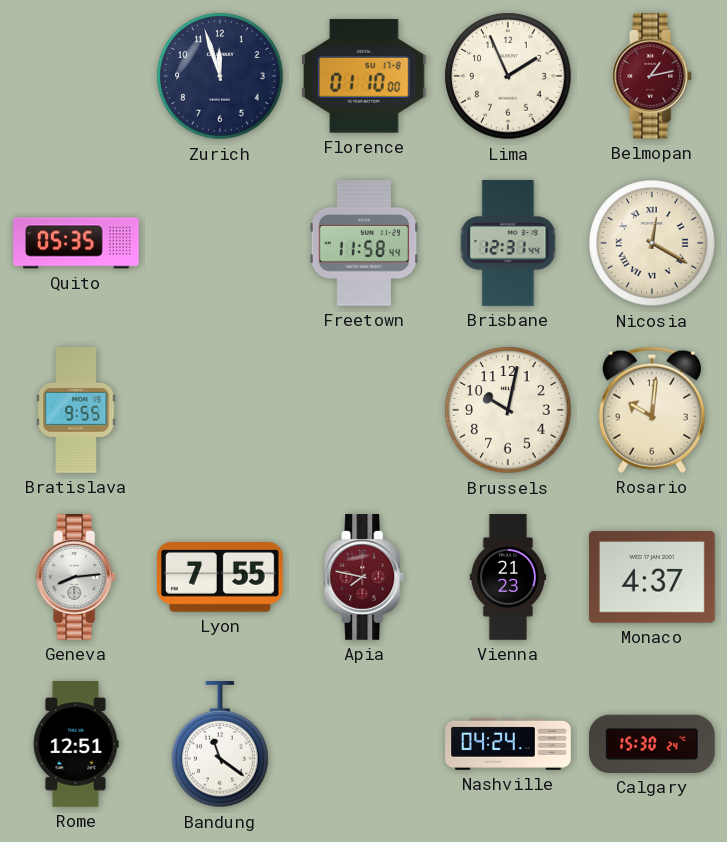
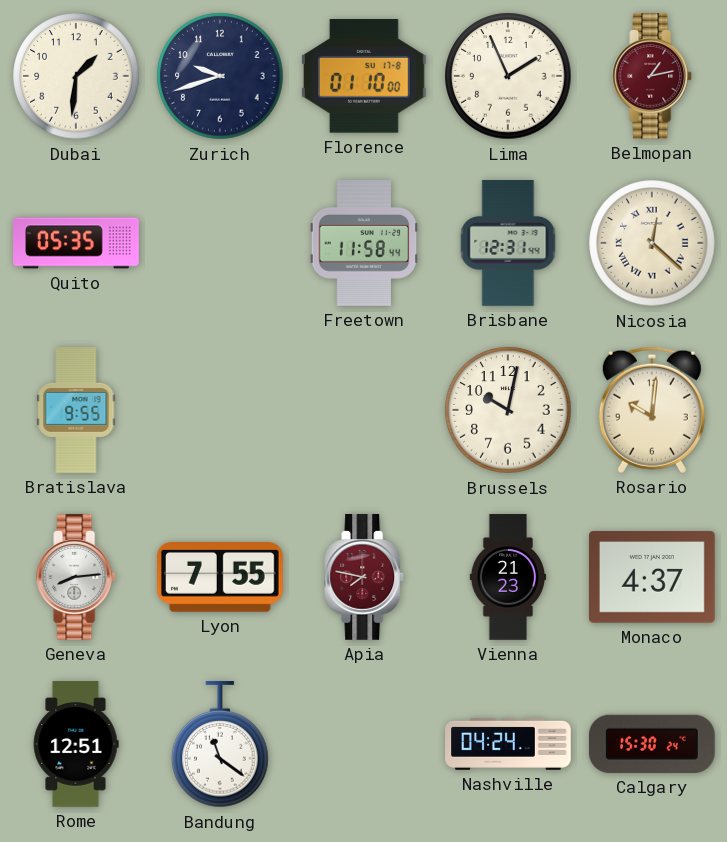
Dubai: none -> 1:31 (76, 76)
Zurich: 11:57 -> 9:42 (220, 76)
Nicosia: 12:20 -> 12:22 (652, 243)
